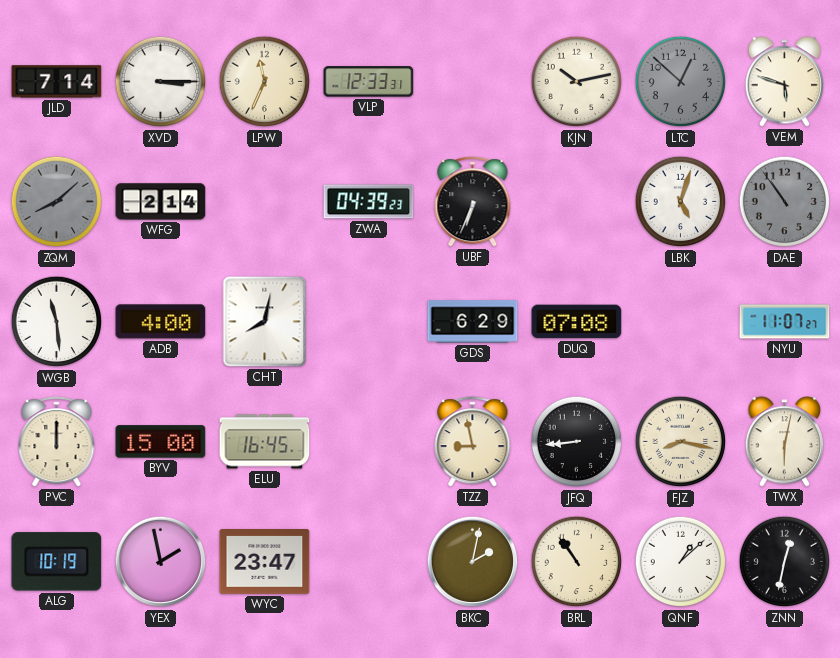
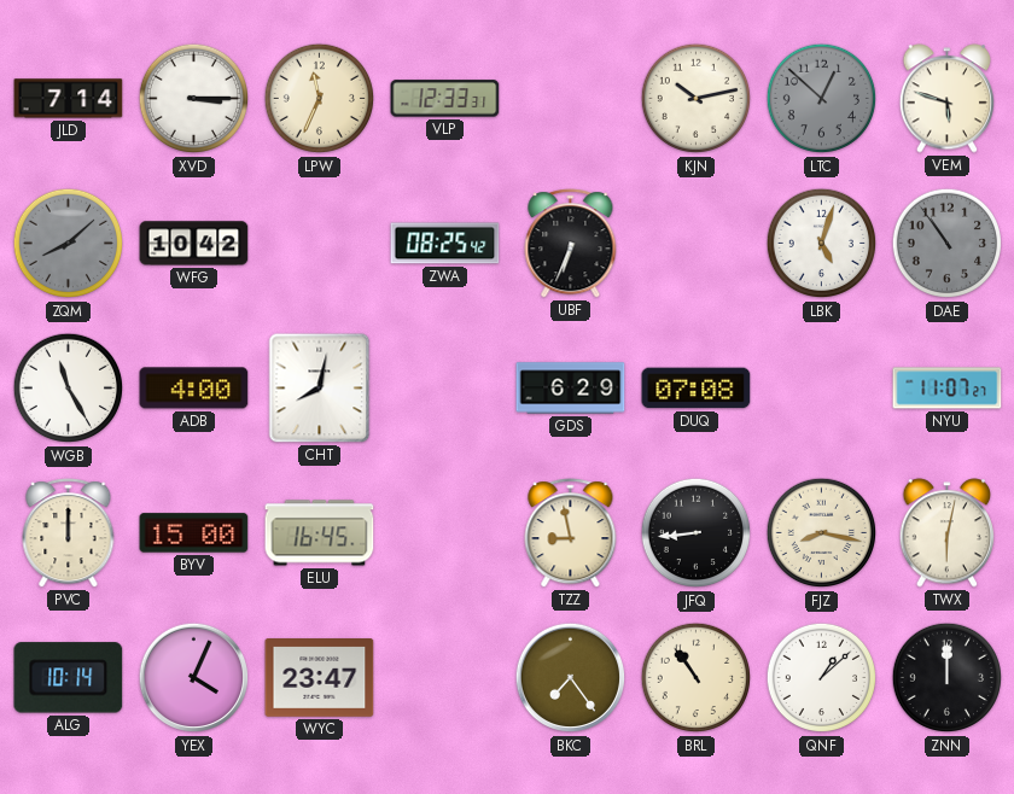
WFG: 2:14 -> 10:42 (194, 244)
ZWA: 04:39 -> 08:25 (445, 244)
WGB: 11:29 -> 11:25 (69, 389)
ALG: 10:19 -> 10:14 (69, 678)
YEX: 1:58 -> 4:04 (194, 678)
BKC: 2:02 -> 7:24 (571, 678)
ZNN: 12:32 -> 12:00 (948, 678)
